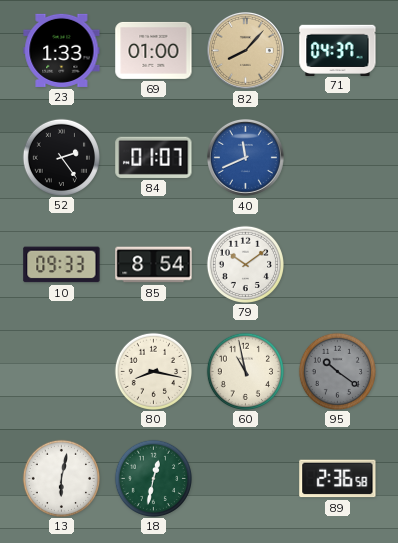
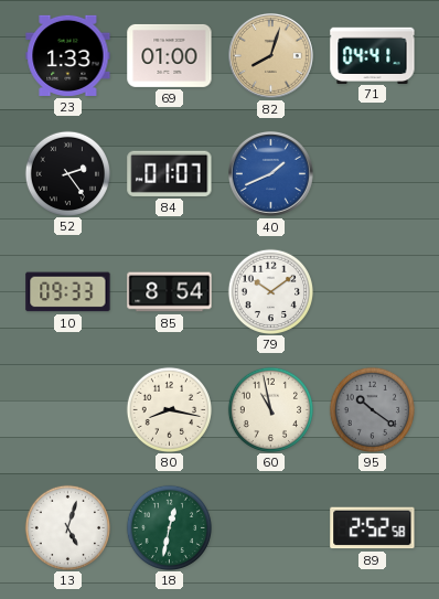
82: 8:07 -> 8:03 (271, 56)
71: 04:37 -> 04:41 (373, 55)
40: 11:41 -> 1:41 (271, 174)
13: 6:02 -> 5:03 (67, 527)
89: 2:36 -> 2:52 (373, 528)
